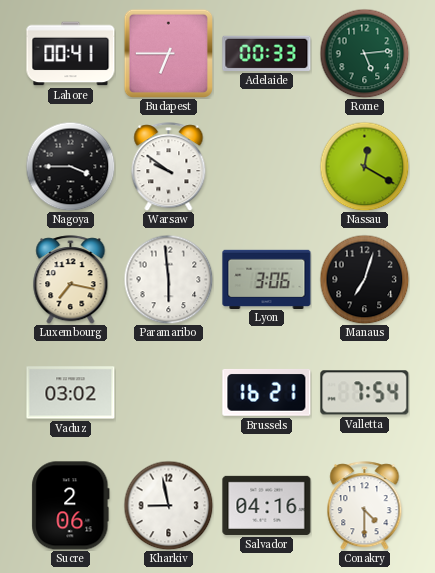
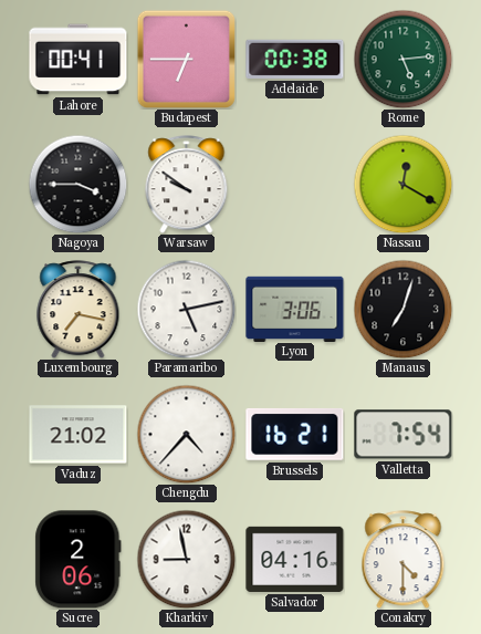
Adelaide: 00:33 -> 00:38 (295, 59)
Paramaribo: 5:59 -> 5:13 (186, 309)
Vaduz: 03:02 -> 21:02 (79, 435)
Chengdu: none -> 4:37 (186, 434)
